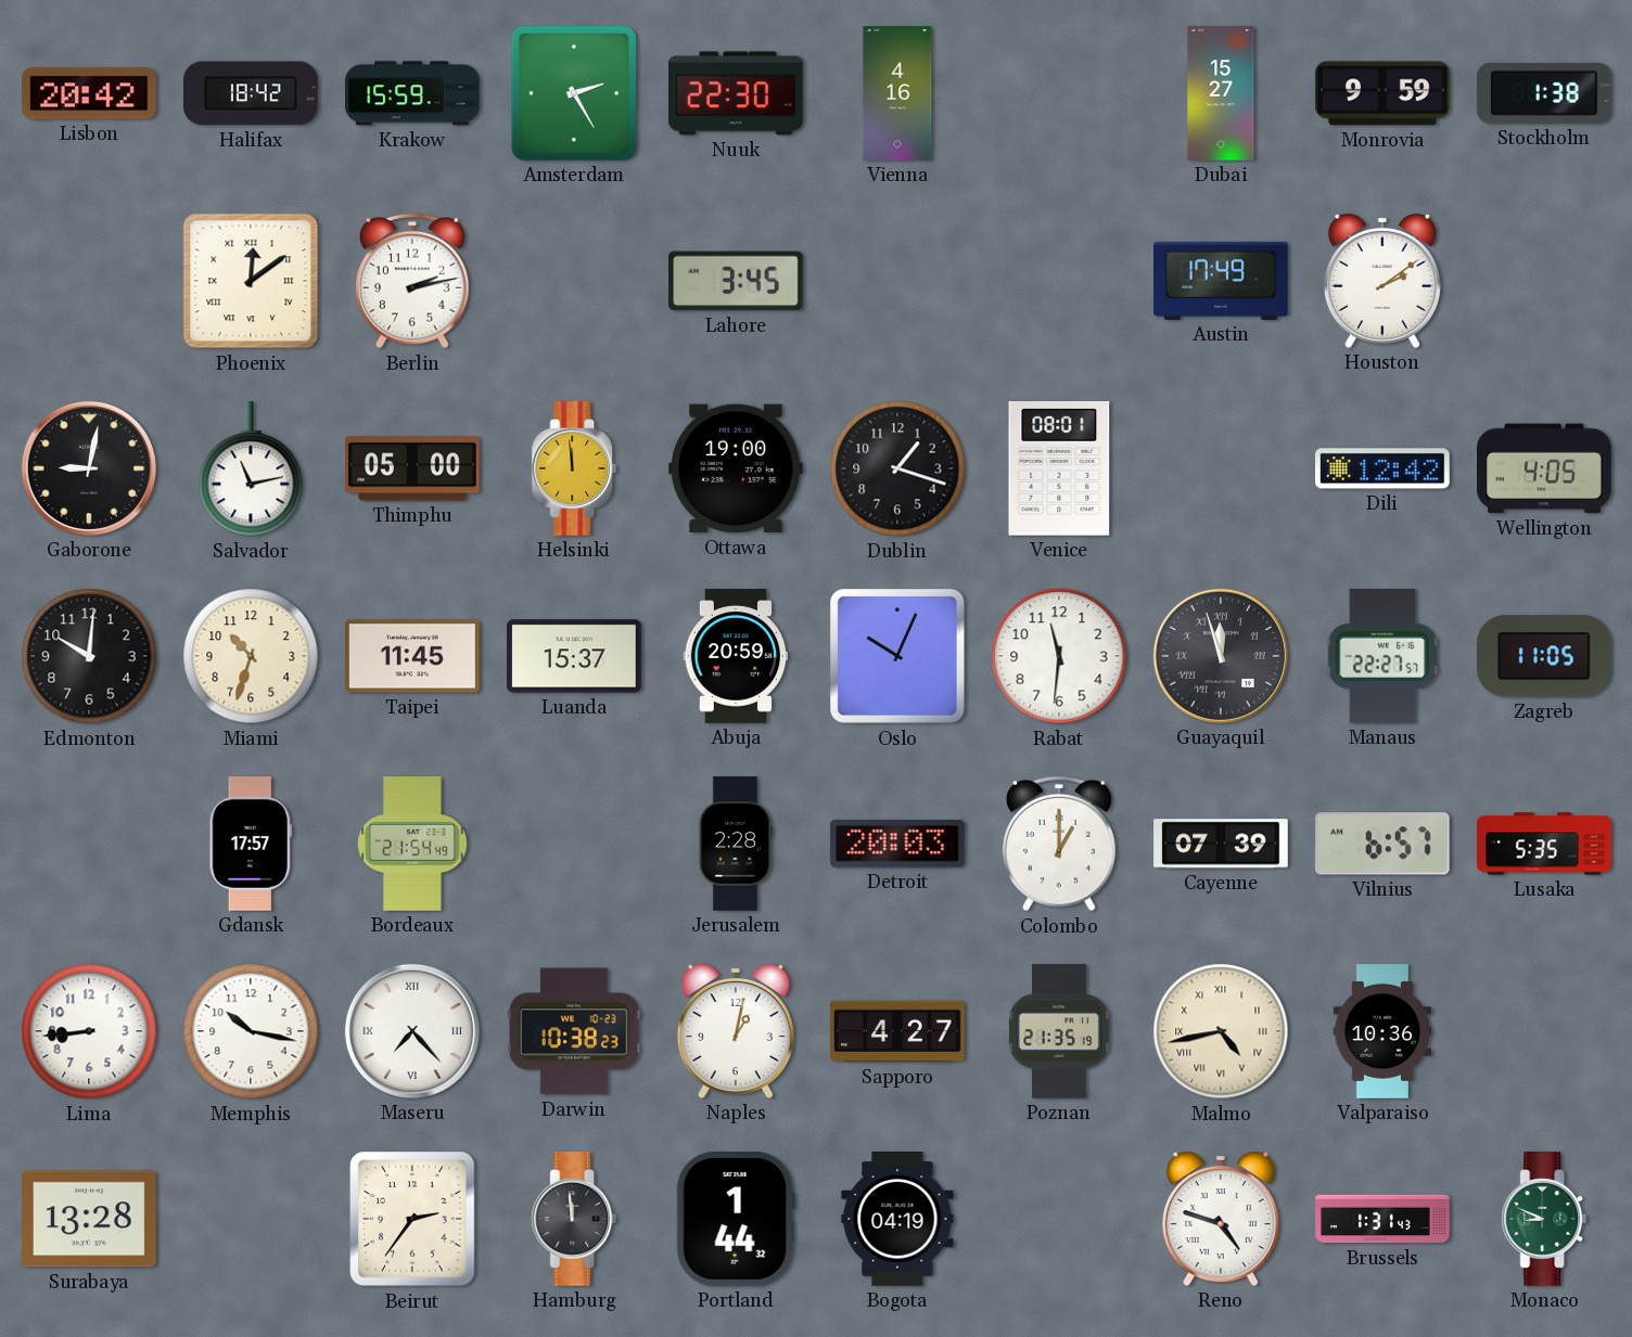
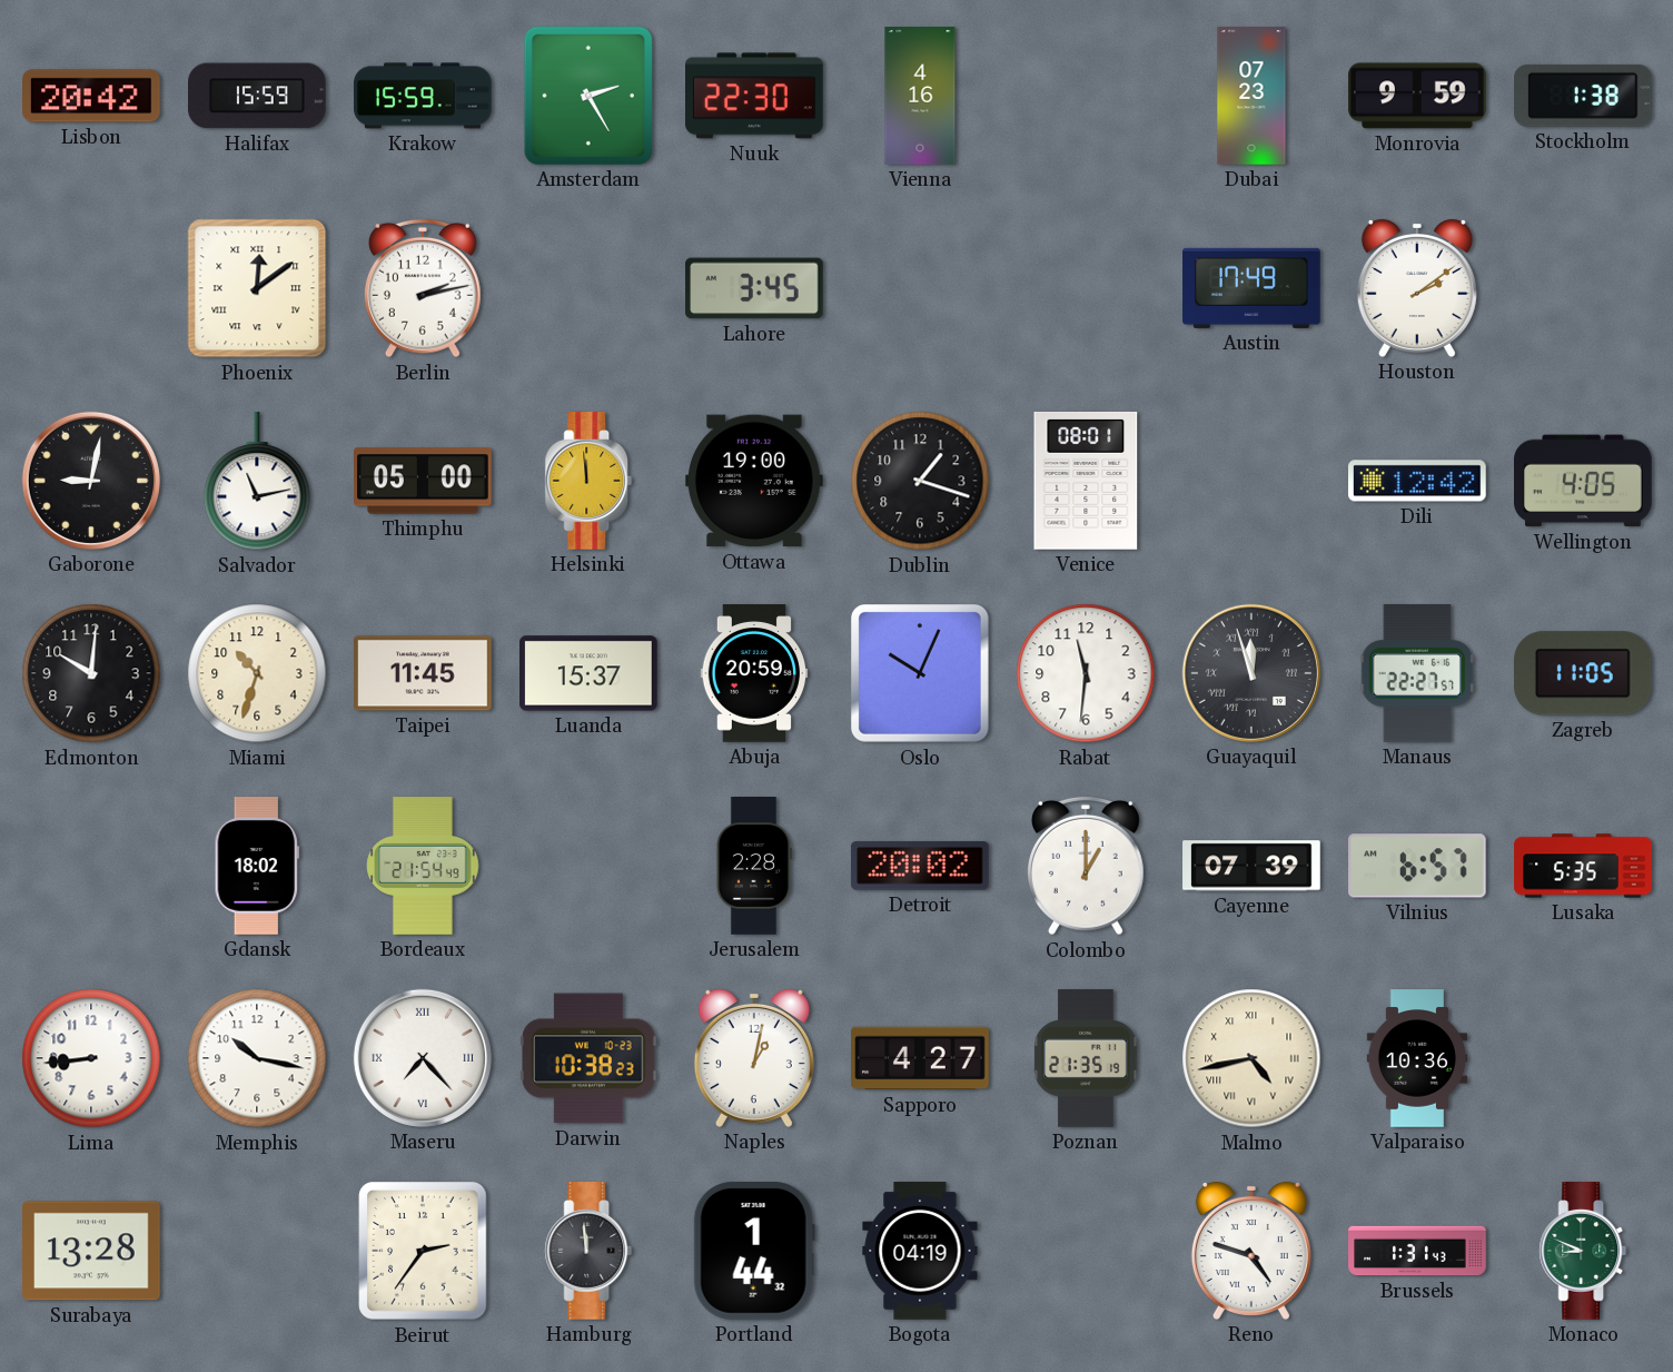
Halifax: 18:42 -> 15:59 (258, 96)
Dubai: 15:27 -> 07:23 (1251, 96)
Gdansk: 17:57 -> 18:02 (257, 866)
Detroit: 20:03 -> 20:02 (920, 866)
